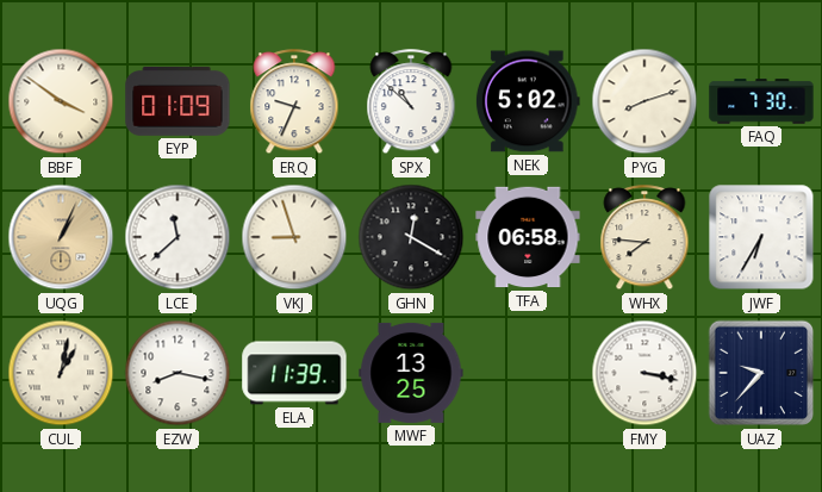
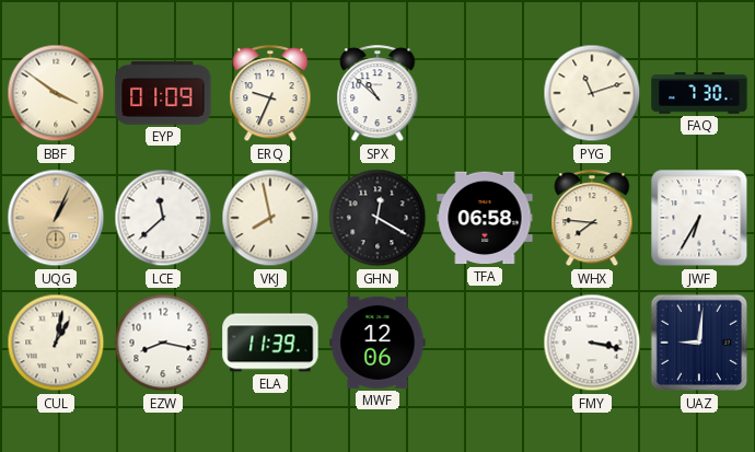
NEK: 5:02 -> none (528, 101)
PYG: 8:12 -> 11:12 (592, 93)
VKJ: 8:57 -> 7:58 (270, 218)
MWF: 13:25 -> 12:06 (377, 343)
UAZ: 9:37 -> 9:01 (699, 343)
